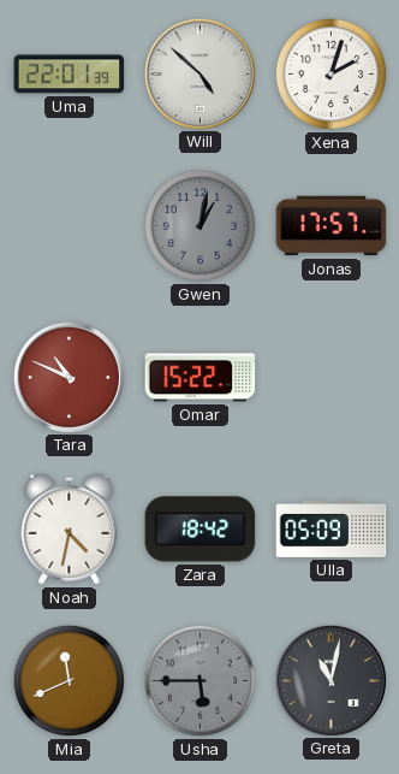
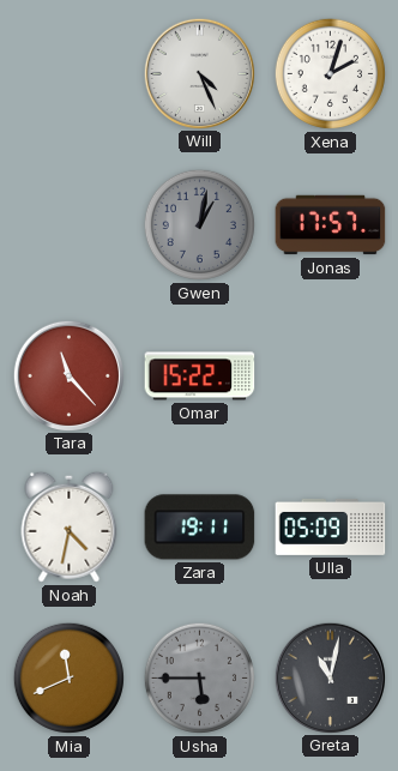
Uma: 22:01 -> none (70, 75)
Will: 4:52 -> 4:26 (199, 73)
Tara: 10:49 -> 11:23 (68, 375)
Zara: 18:42 -> 19:11 (200, 528)
